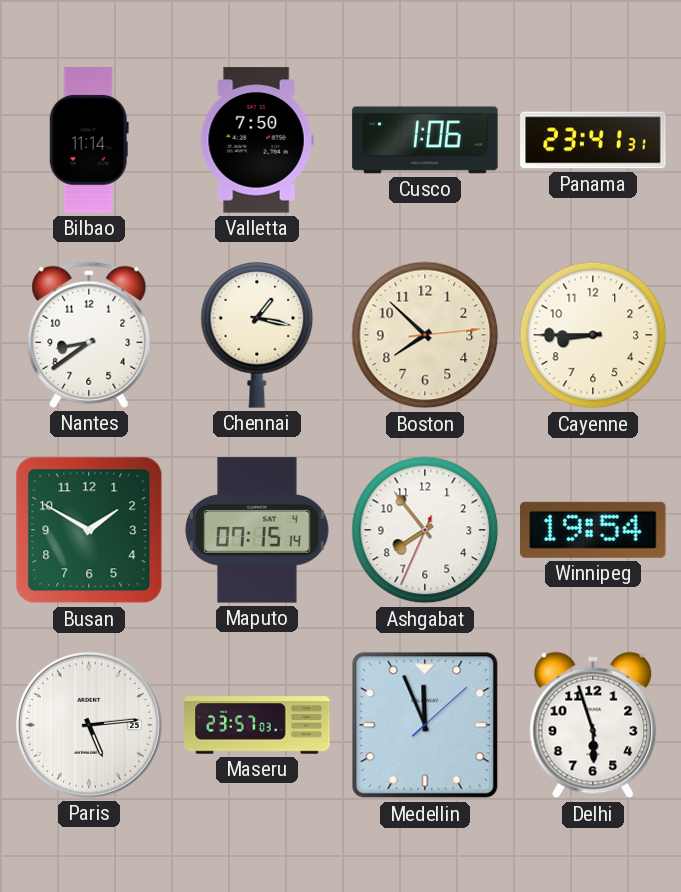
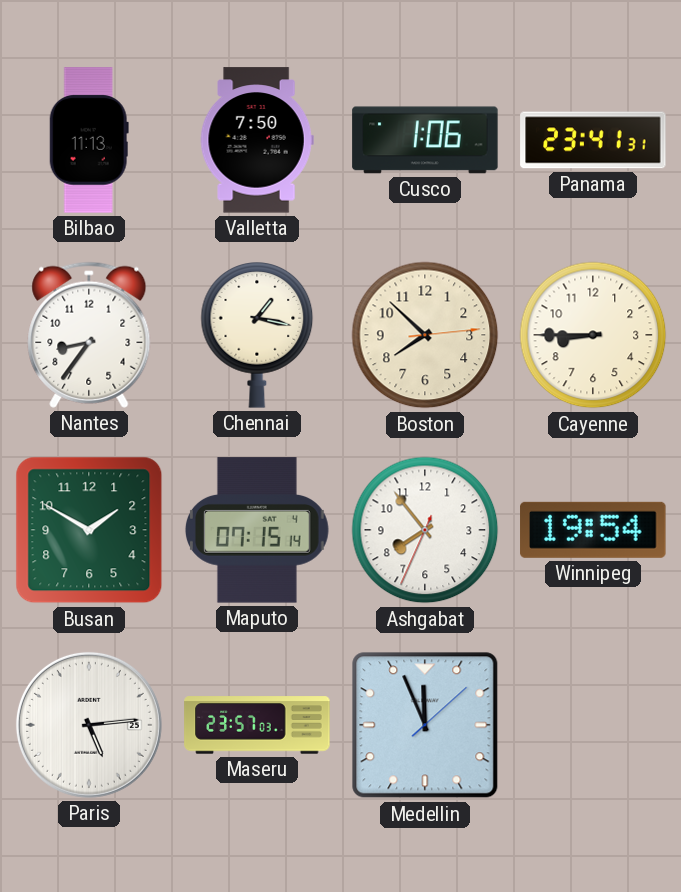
Bilbao: 11:14 -> 11:13 (89, 140)
Nantes: 8:39 -> 8:36 (89, 335)
Delhi: 5:57 -> none (593, 725)
